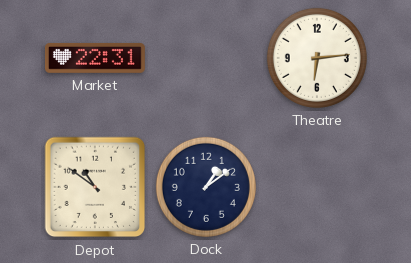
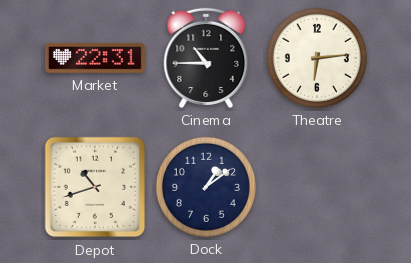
Cinema: none -> 10:45 (206, 58)
Depot: 10:51 -> 10:42 (95, 187)
